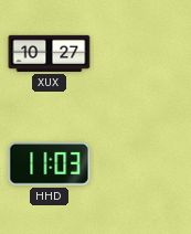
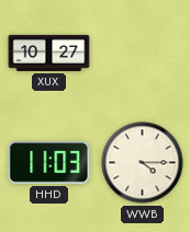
WWB: none -> 4:15 (143, 163)
